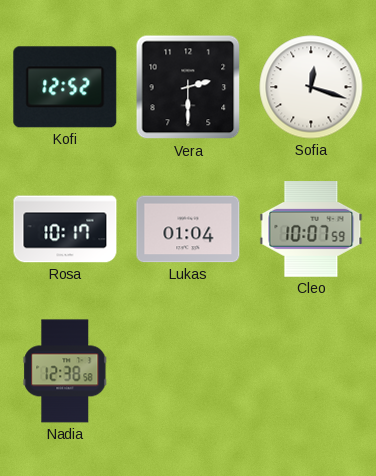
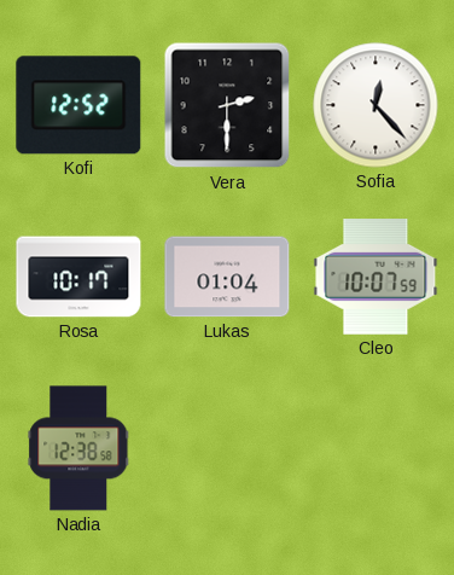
Sofia: 12:18 -> 12:23 (376, 105)
